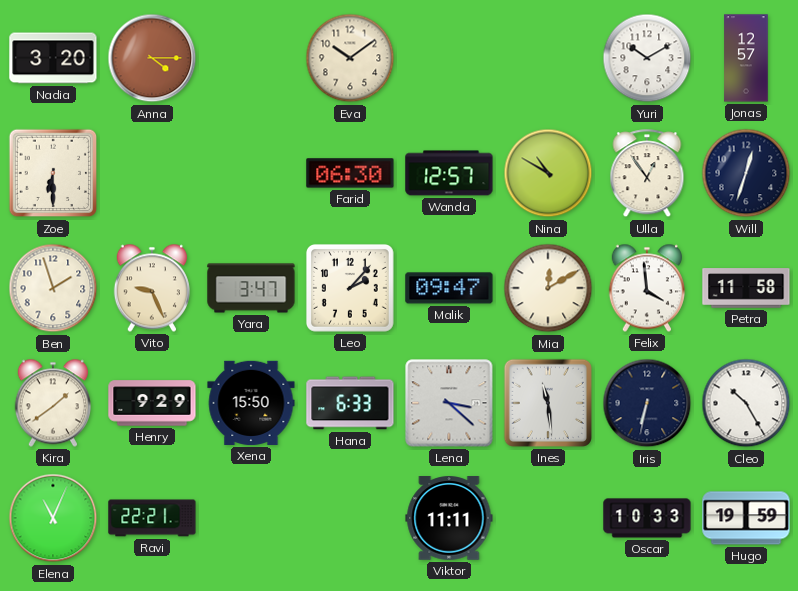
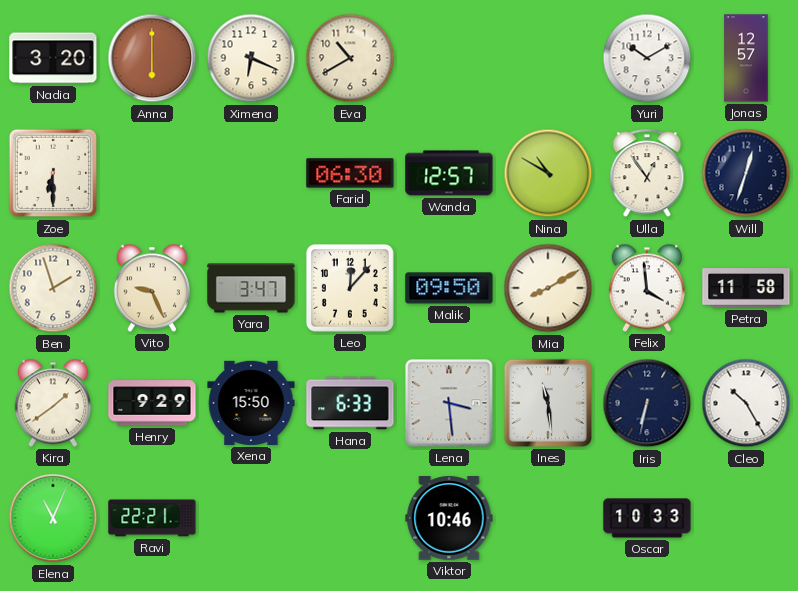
Anna: 4:15 -> 6:00 (152, 58)
Ximena: none -> 6:19 (251, 58)
Eva: 10:09 -> 10:40 (350, 58)
Leo: 2:07 -> 12:07 (350, 288)
Malik: 09:47 -> 09:50 (449, 288)
Mia: 12:10 -> 8:10 (548, 288)
Lena: 3:22 -> 3:29 (449, 403)
Viktor: 11:11 -> 10:46 (449, 518)
Hugo: 19:59 -> none (746, 518)
